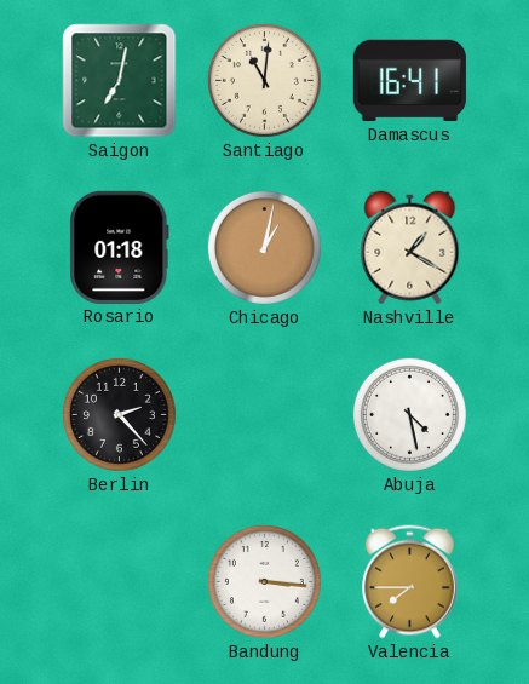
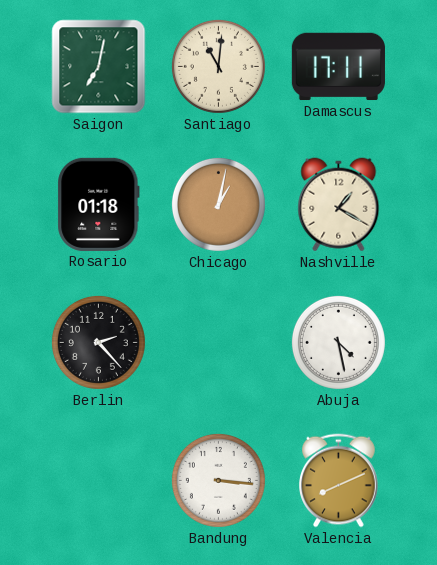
Damascus: 16:41 -> 17:11 (338, 67)
Valencia: 7:45 -> 8:11 (339, 481)
